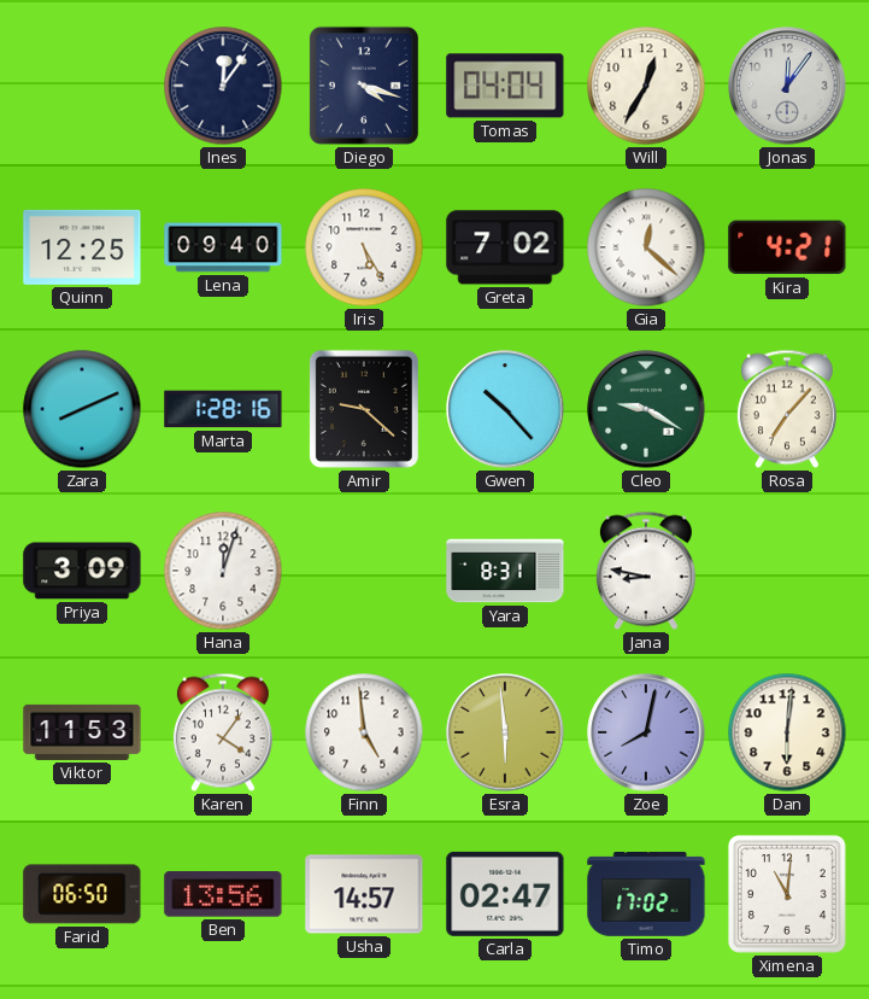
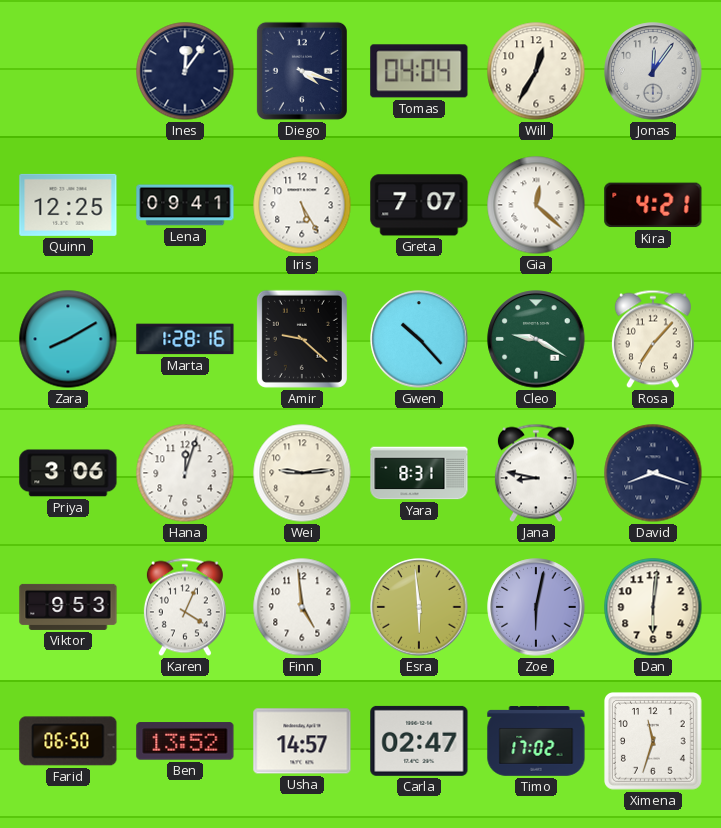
Lena: 09:40 -> 09:41 (185, 205)
Greta: 7:02 -> 7:07 (419, 205)
Zara: 8:11 -> 8:10 (68, 339)
Priya: 3:09 -> 3:06 (68, 473)
Wei: none -> 9:14 (302, 473)
David: none -> 8:18 (653, 473)
Viktor: 11:53 -> 9:53 (68, 607)
Karen: 4:06 -> 4:04 (185, 607)
Zoe: 8:02 -> 6:02 (536, 607)
Ben: 13:56 -> 13:52 (185, 741)
Ximena: 11:01 -> 11:33 (654, 742)
